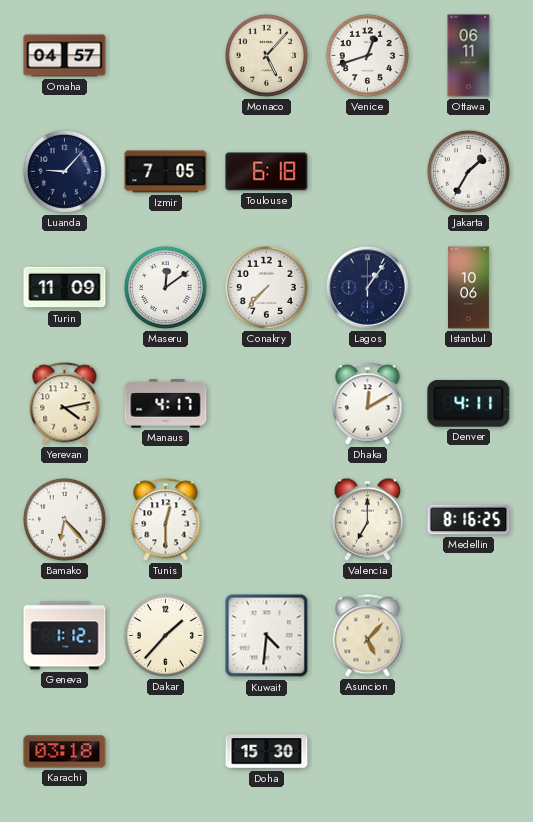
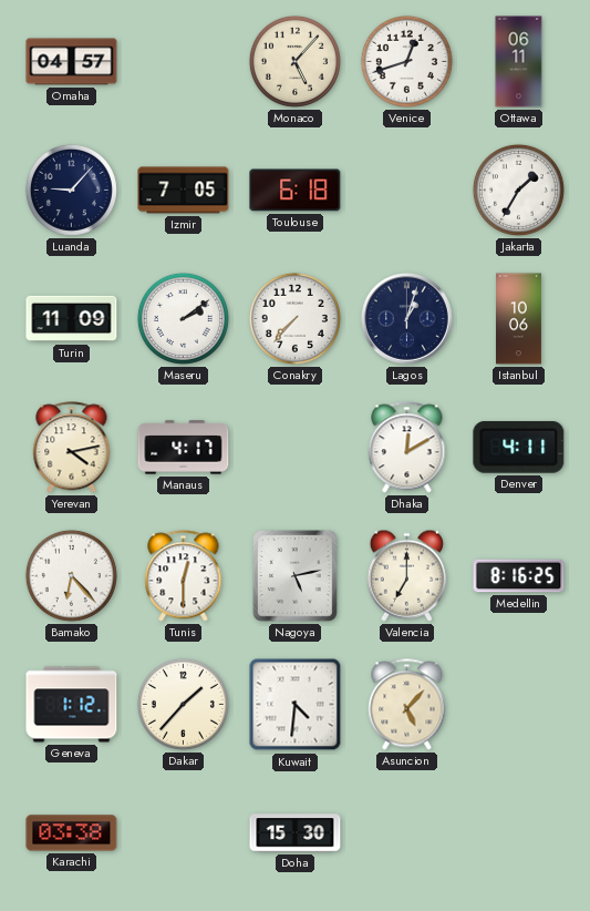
Maseru: 12:09 -> 2:09 (183, 318)
Lagos: 1:06 -> 1:03 (407, 319)
Nagoya: none -> 5:13 (296, 576)
Karachi: 03:18 -> 03:38 (72, 833)
